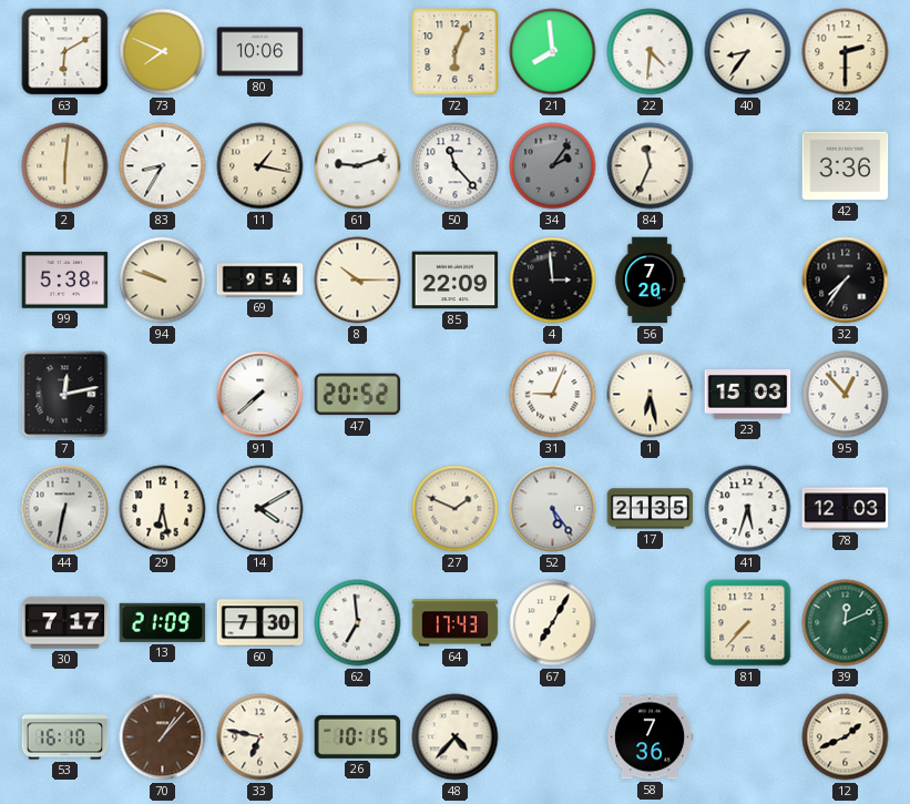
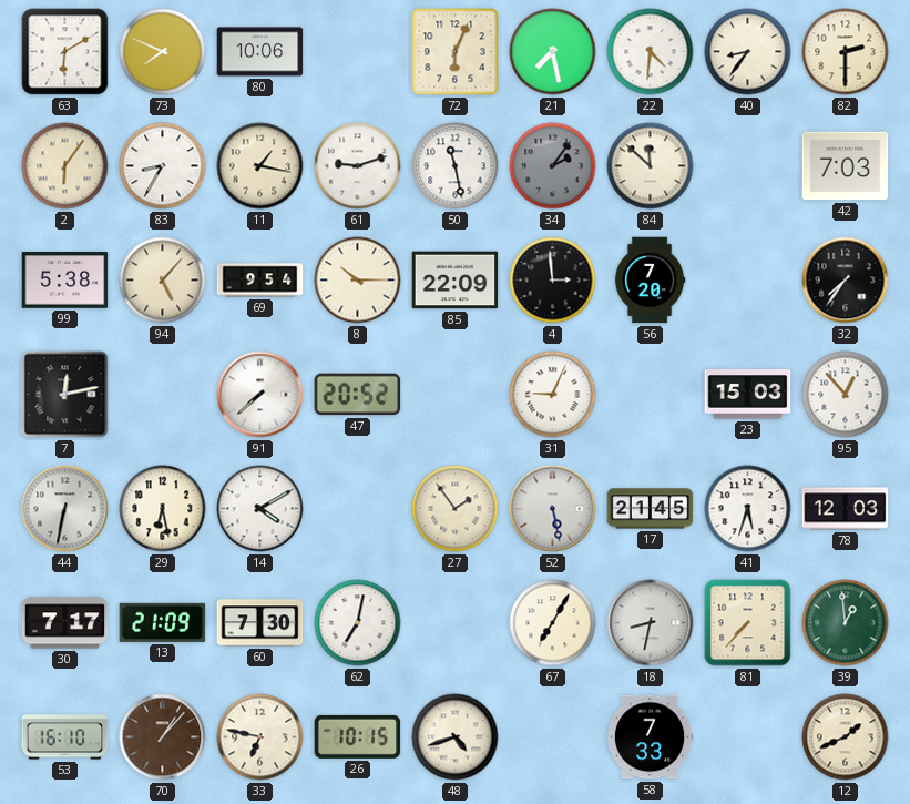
21: 7:59 -> 7:28 (553, 52)
2: 6:01 -> 6:06 (65, 166)
50: 11:23 -> 11:28 (456, 166)
84: 11:34 -> 11:52 (651, 166)
42: 3:36 -> 7:03 (846, 166)
94: 9:48 -> 5:07 (163, 281)
1: 6:28 -> none (651, 395)
27: 1:49 -> 1:54 (456, 509)
52: 5:24 -> 5:28 (553, 509)
17: 21:35 -> 21:45 (651, 509)
62: 6:59 -> 7:02 (358, 623)
64: 17:43 -> none (456, 623)
18: none -> 8:32 (651, 623)
39: 12:11 -> 12:59 (846, 623)
48: 4:37 -> 4:42 (456, 737)
58: 7:36 -> 7:33 (650, 737)
